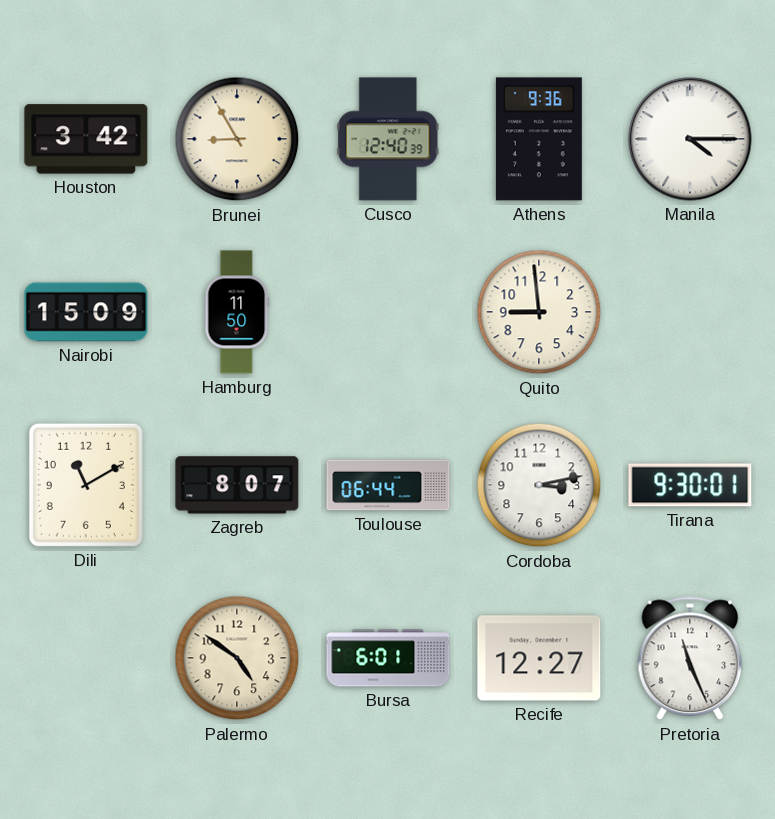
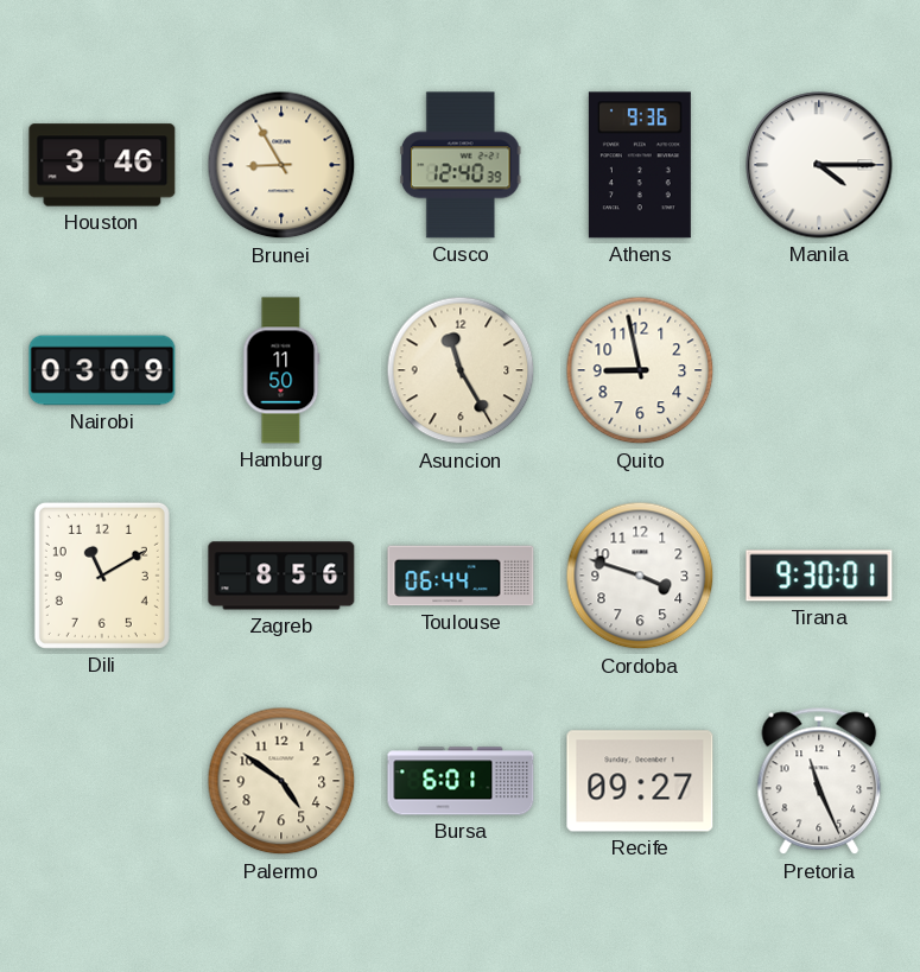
Houston: 3:42 -> 3:46 (102, 165)
Nairobi: 15:09 -> 03:09 (102, 370)
Asuncion: none -> 11:25 (461, 370)
Quito: 8:59 -> 8:58 (640, 370)
Zagreb: 8:07 -> 8:56 (281, 576)
Cordoba: 3:13 -> 3:48 (640, 576)
Recife: 12:27 -> 09:27 (640, 781)
